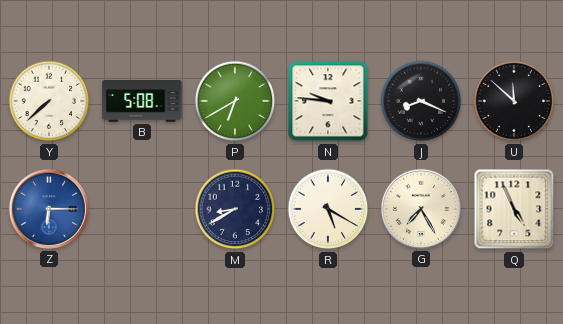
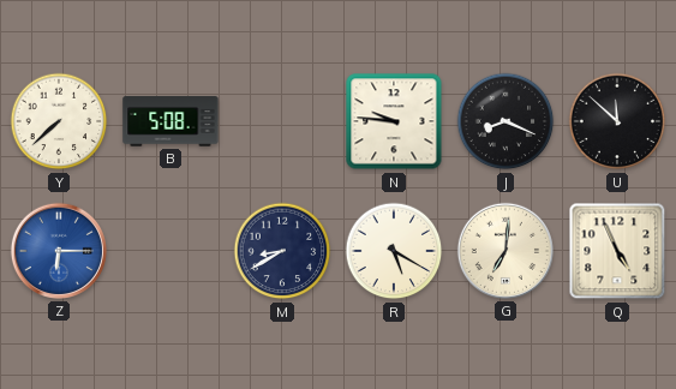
P: 6:40 -> none (235, 101)
G: 7:25 -> 7:01 (505, 251)
